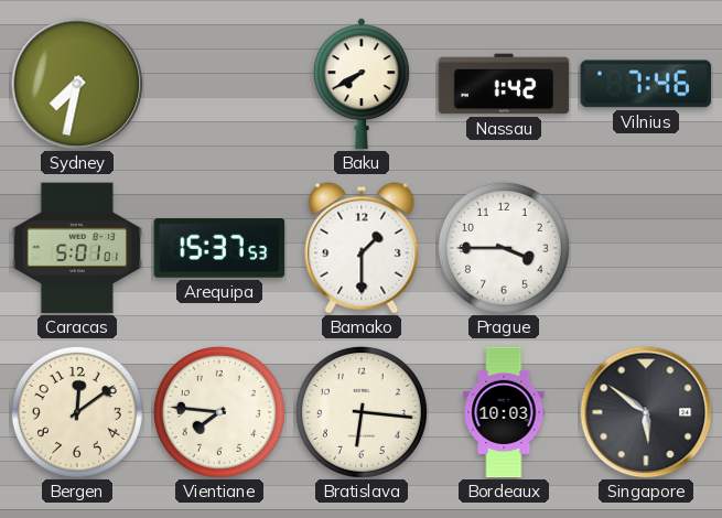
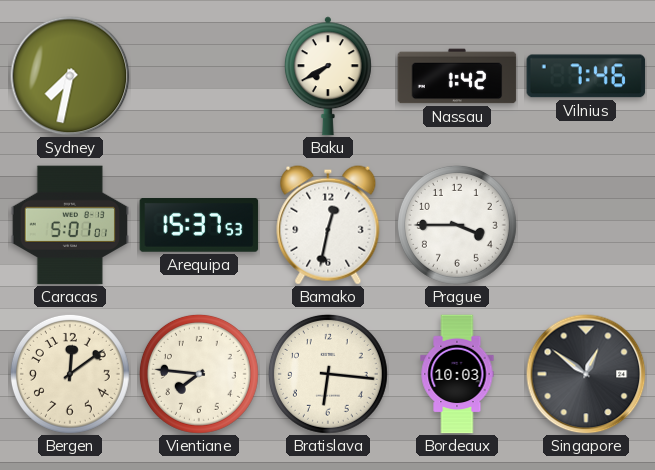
Bamako: 1:30 -> 12:32 (328, 225)
Singapore: 5:51 -> 12:51 (586, 374)
